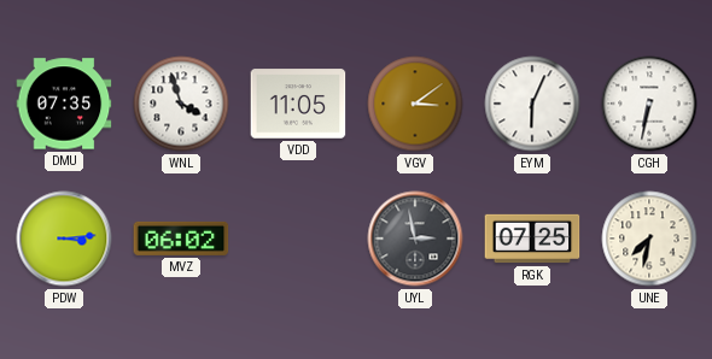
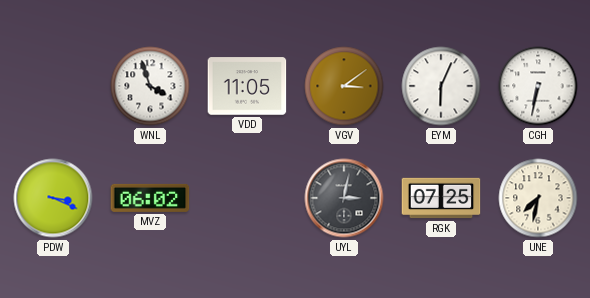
DMU: 07:35 -> none (64, 104)
PDW: 3:14 -> 3:19 (53, 198)
UYL: 2:58 -> 3:02 (344, 198)
